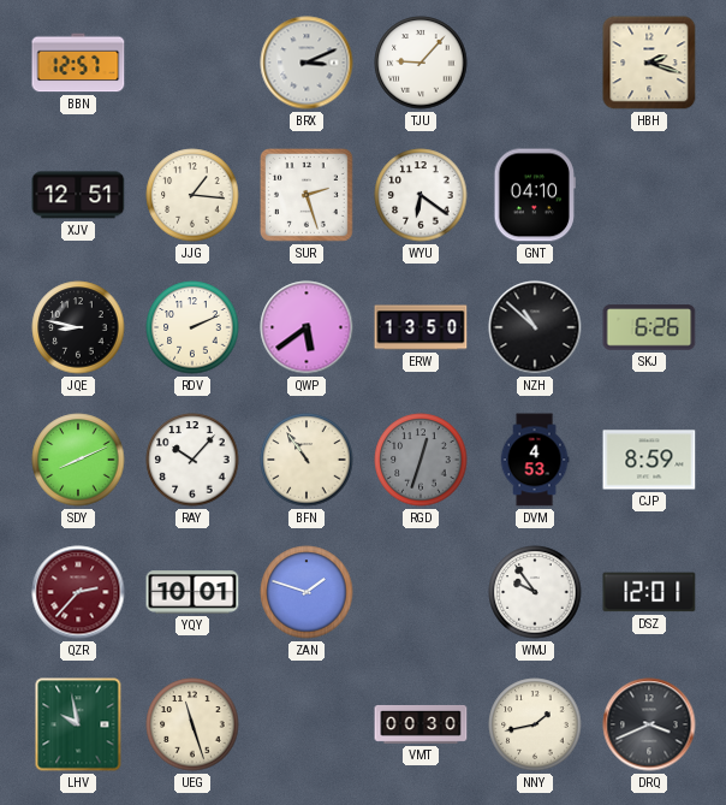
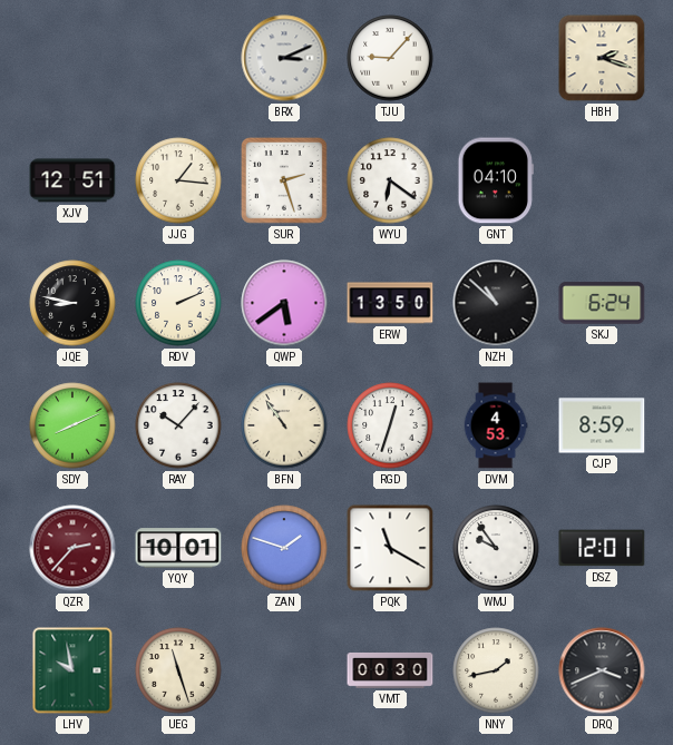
BBN: 12:57 -> none (78, 63)
SKJ: 6:26 -> 6:24 (602, 303)
RGD dial: grey -> white (390, 425)
PQK: none -> 11:20 (390, 548)
